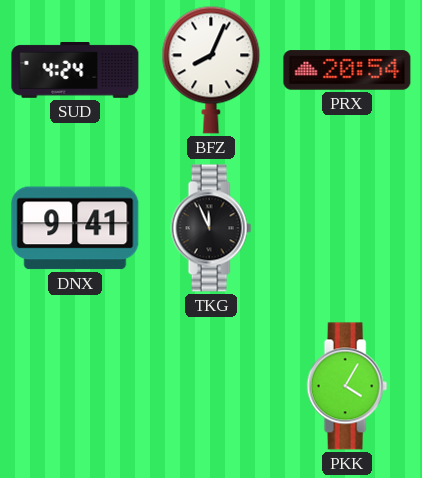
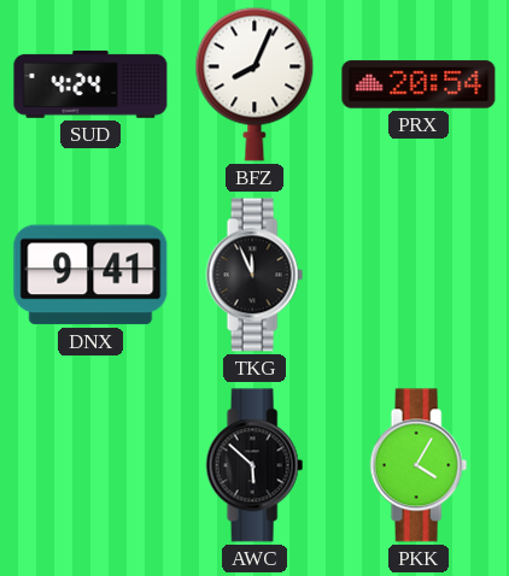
AWC: none -> 5:52 (255, 465)
